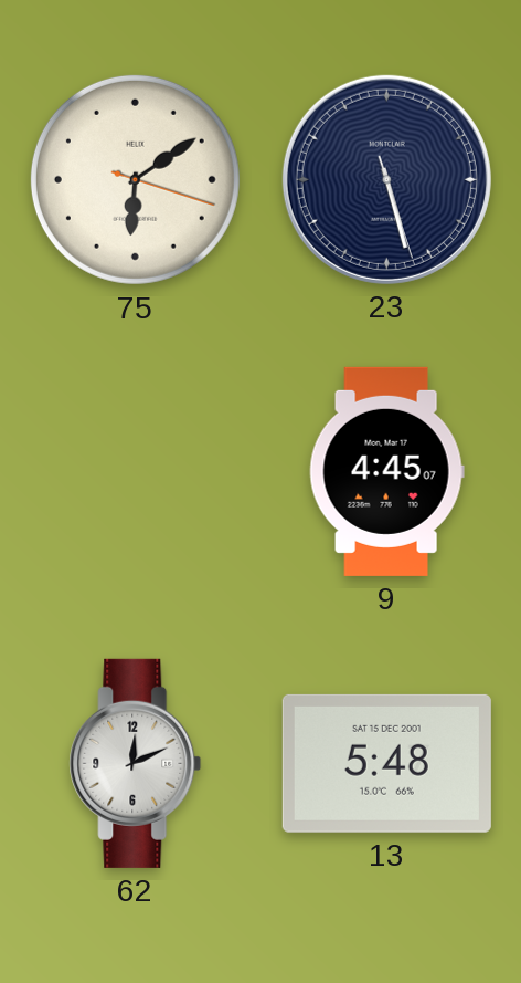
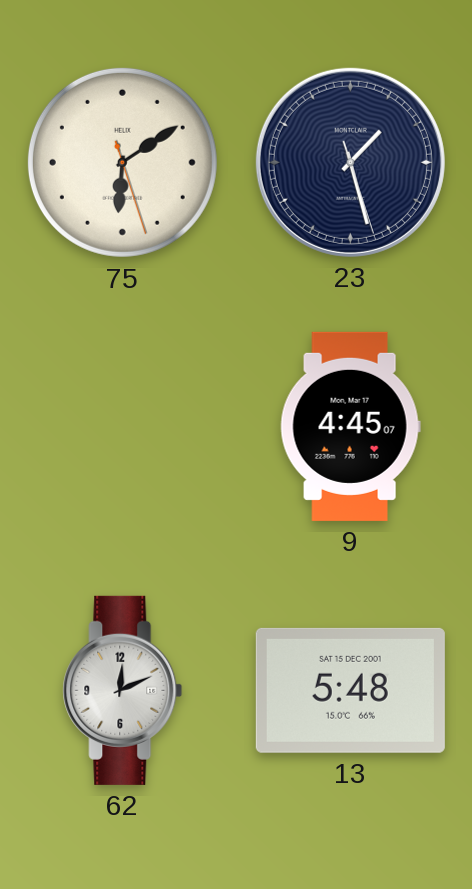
75: 6:09:18 -> 6:09:27 (122, 162)
23: 5:27 -> 1:27 (350, 162)
